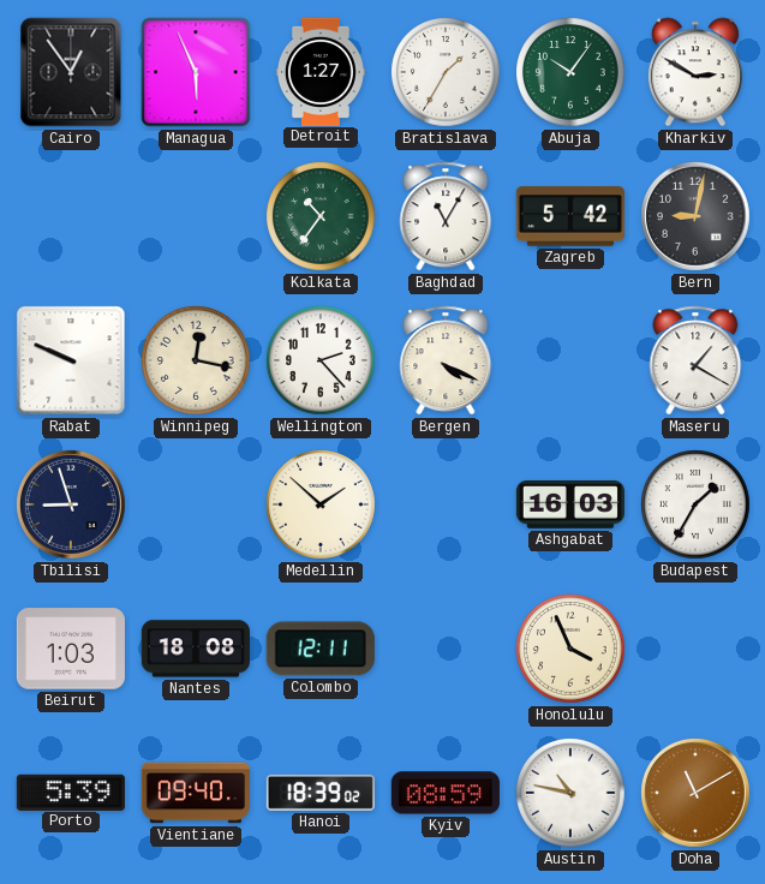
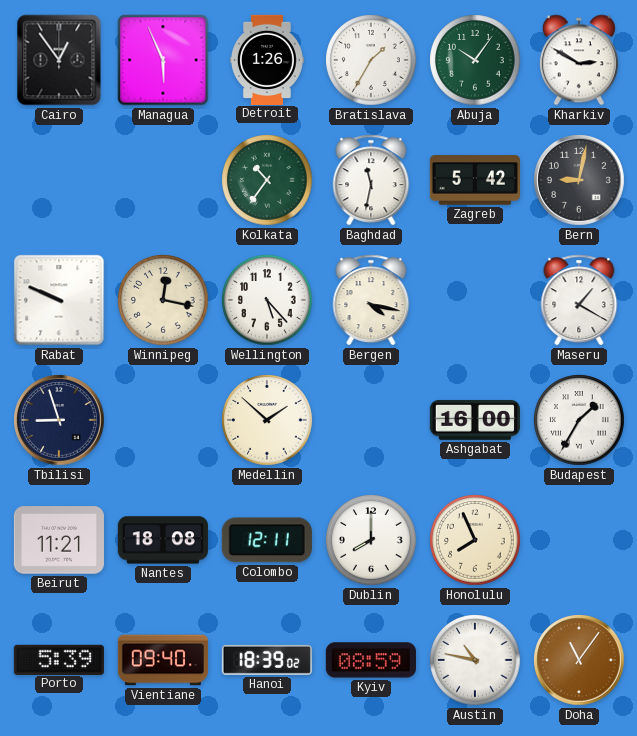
Detroit: 1:27 -> 1:26 (267, 59)
Baghdad: 11:05 -> 11:32 (371, 180)
Wellington: 2:23 -> 5:23 (267, 300)
Bergen: 4:19 -> 4:17 (371, 300)
Ashgabat: 16:03 -> 16:00 (475, 420)
Beirut: 1:03 -> 11:21 (59, 540)
Dublin: none -> 8:00 (371, 540)
Honolulu: 3:56 -> 7:56 (475, 540)
Doha: 11:10 -> 11:06 (580, 661)
